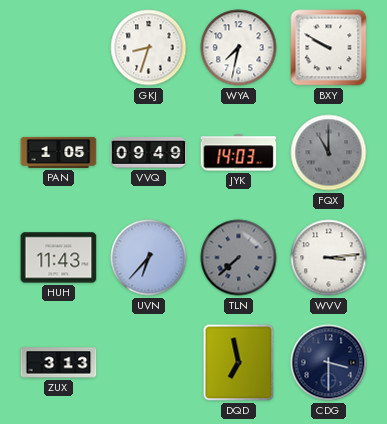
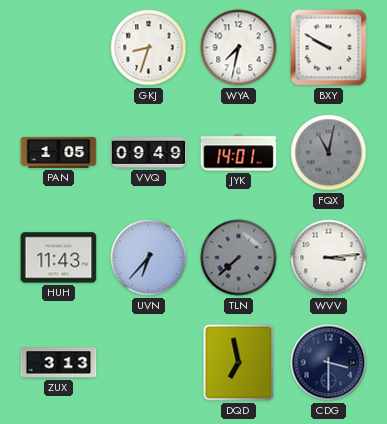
JYK: 14:03 -> 14:01 (239, 153)
FQX: 11:00 -> 11:02 (329, 153)
